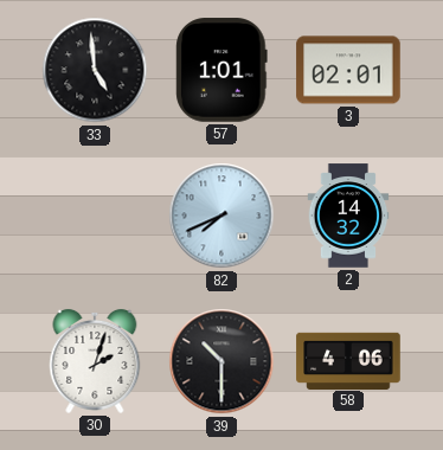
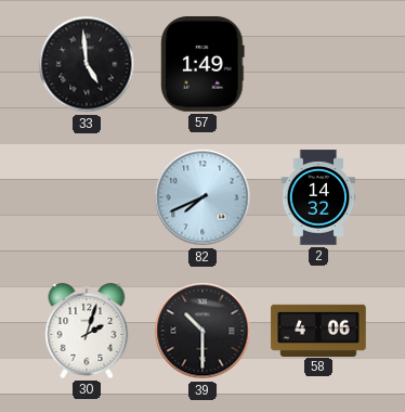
57: 1:01 -> 1:49 (203, 64)
3: 02:01 -> none (348, 70)
